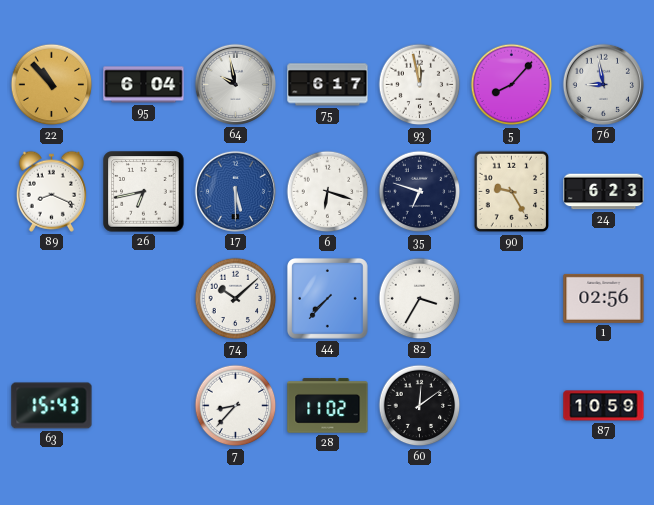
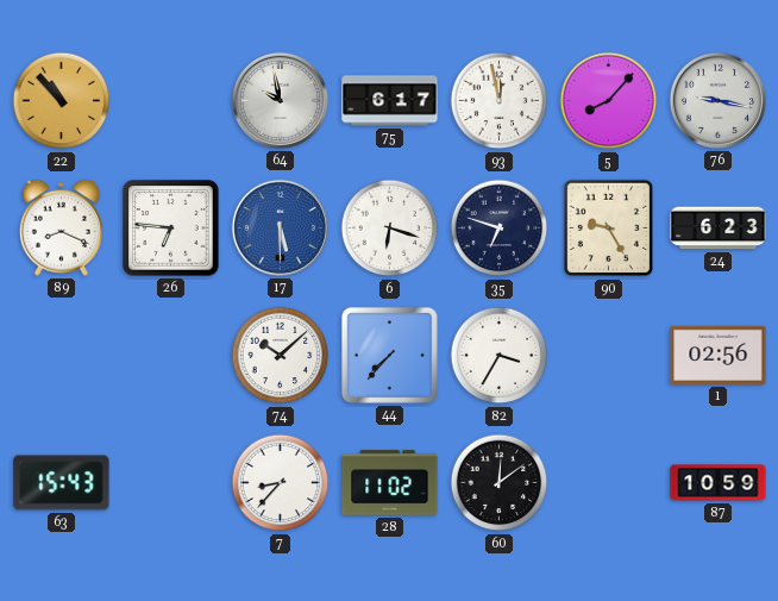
95: 6:04 -> none (144, 85)
76: 8:58 -> 9:17 (717, 100)
26: 6:43 -> 6:46 (171, 228)
